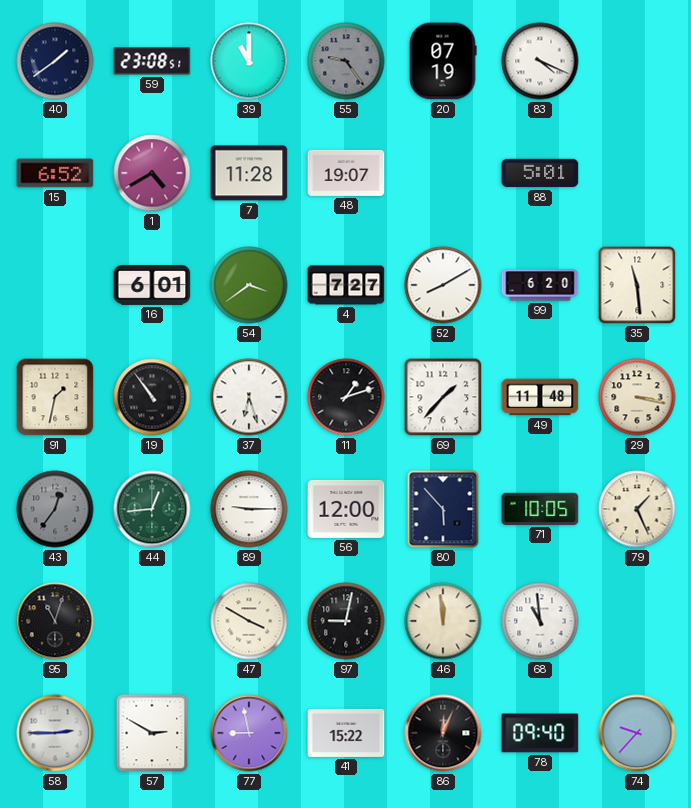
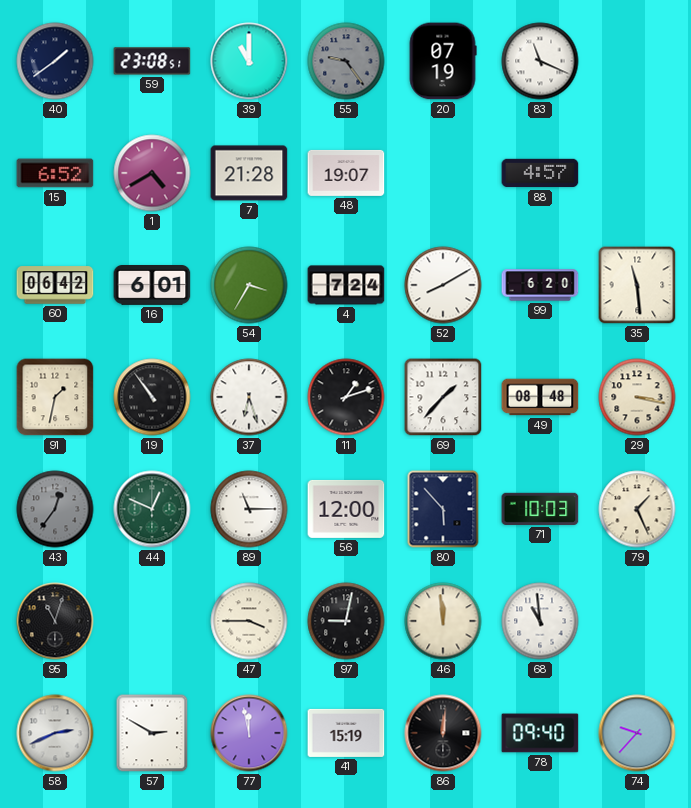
83: 4:19 -> 11:19 (540, 61)
7: 11:28 -> 21:28 (249, 173)
88: 5:01 -> 4:57 (540, 173)
60: none -> 06:42 (55, 285)
54: 3:39 -> 3:35 (249, 285)
4: 7:27 -> 7:24 (346, 285)
49: 11:48 -> 08:48 (540, 397)
44: 12:44 -> 12:49 (152, 509)
89: 9:15 -> 11:15 (249, 509)
71: 10:05 -> 10:03 (540, 509)
47: 3:50 -> 3:45 (249, 621)
58: 2:45 -> 2:41 (55, 733)
77: 8:58 -> 11:58 (249, 733)
41: 15:22 -> 15:19 (346, 733)
86: 12:04 -> 12:01 (443, 733)
